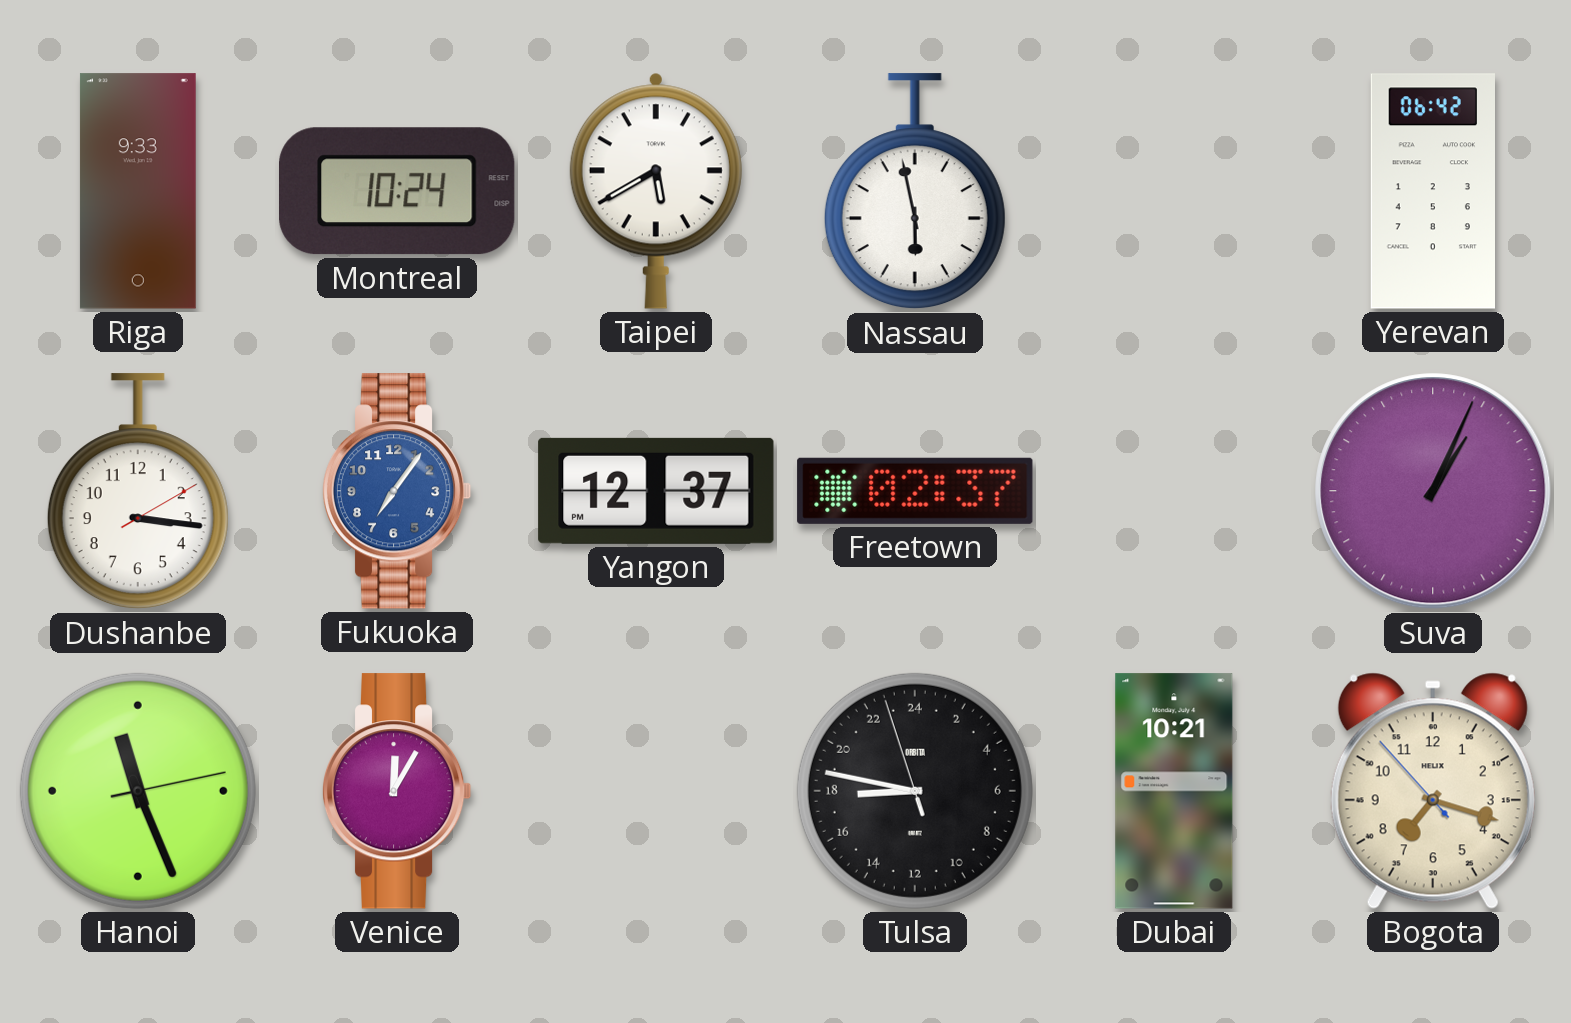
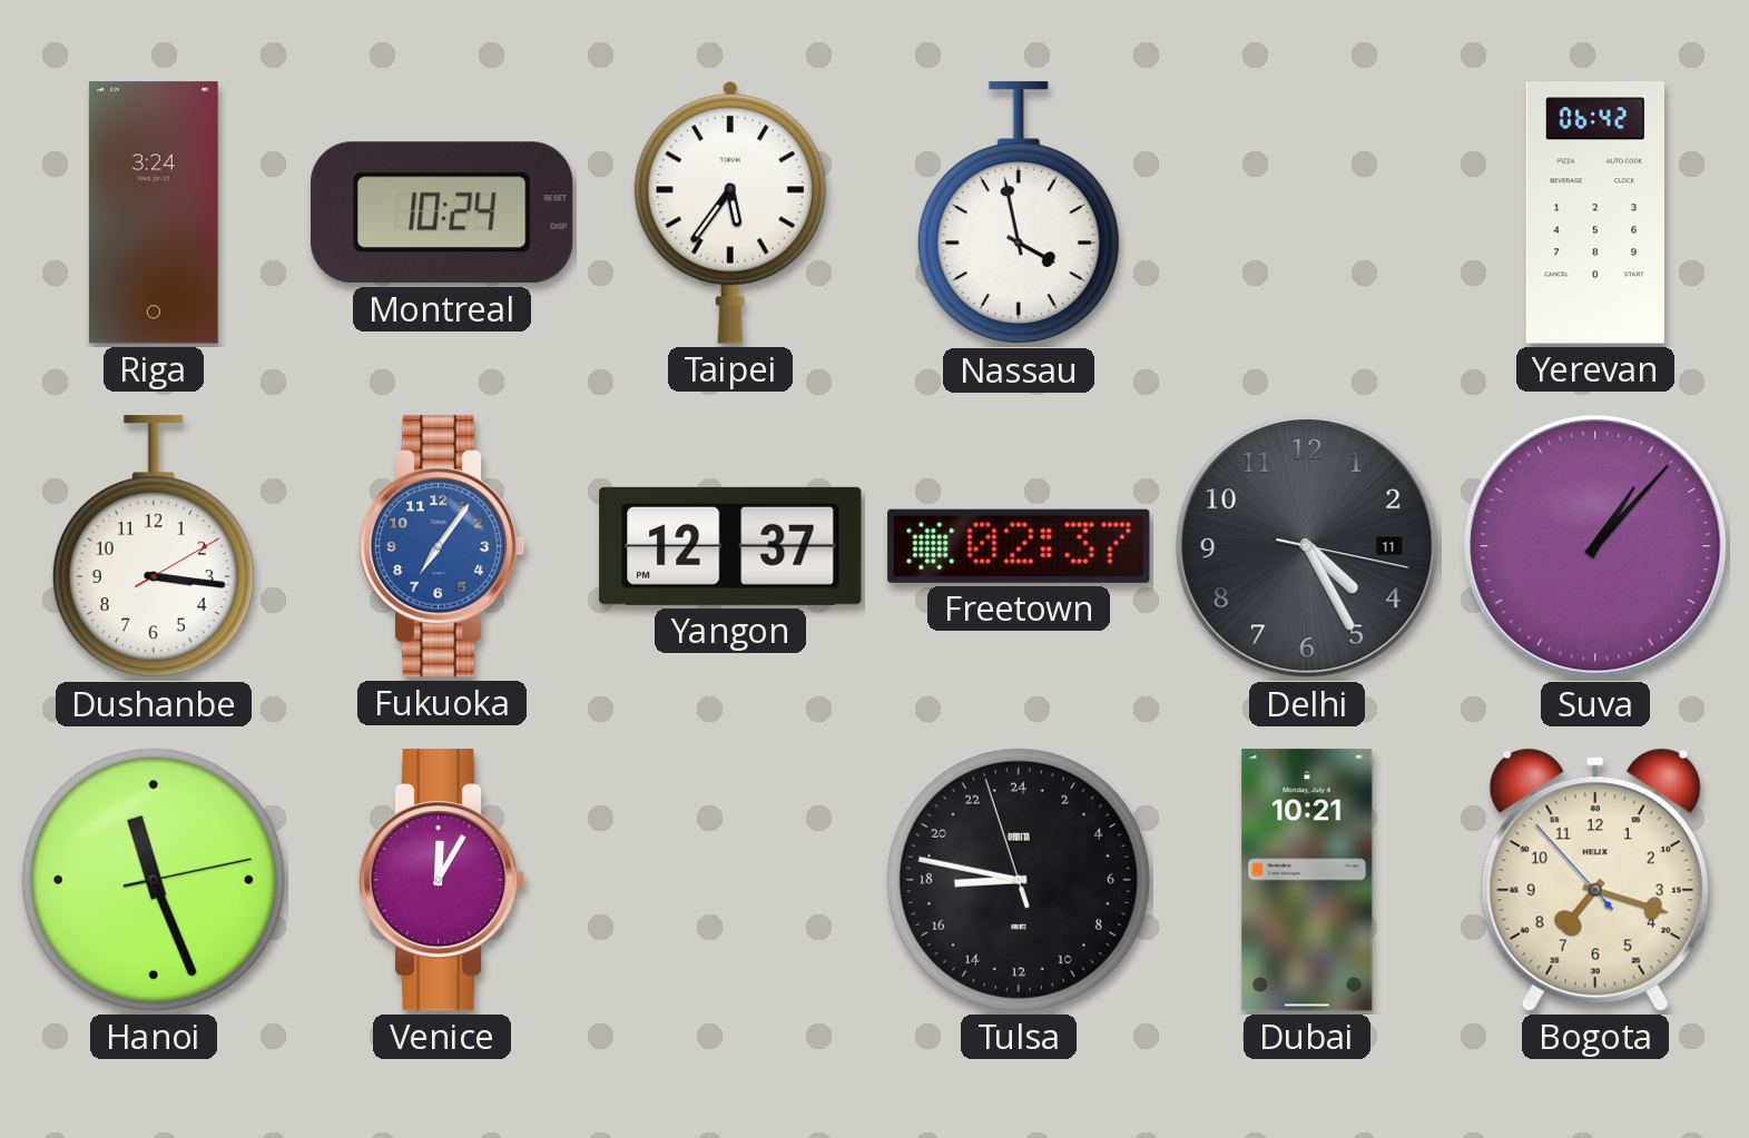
Riga: 9:33 -> 3:24 (154, 212)
Taipei: 5:40 -> 5:36 (730, 212)
Nassau: 5:58 -> 3:58 (1019, 214)
Delhi: none -> 4:25 (1307, 546)
Suva: 1:04 -> 1:07 (1595, 546)
